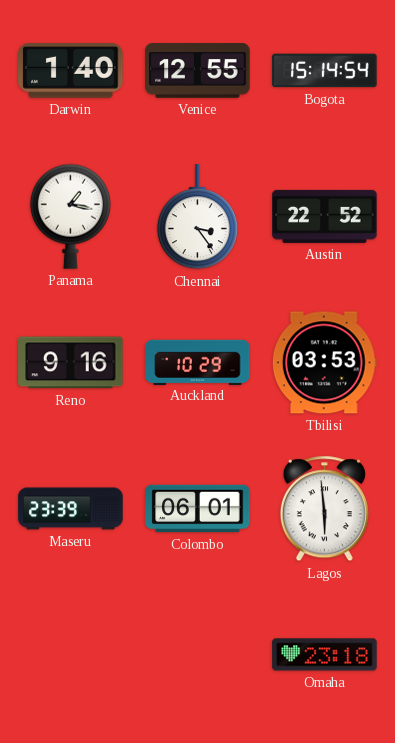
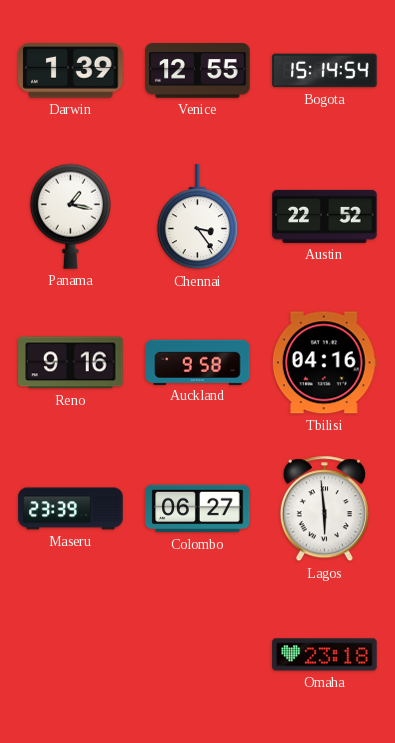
Darwin: 1:40 -> 1:39 (71, 71)
Auckland: 10:29 -> 9:58 (198, 362)
Tbilisi: 03:53 -> 04:16 (324, 363)
Colombo: 06:01 -> 06:27 (198, 509)
